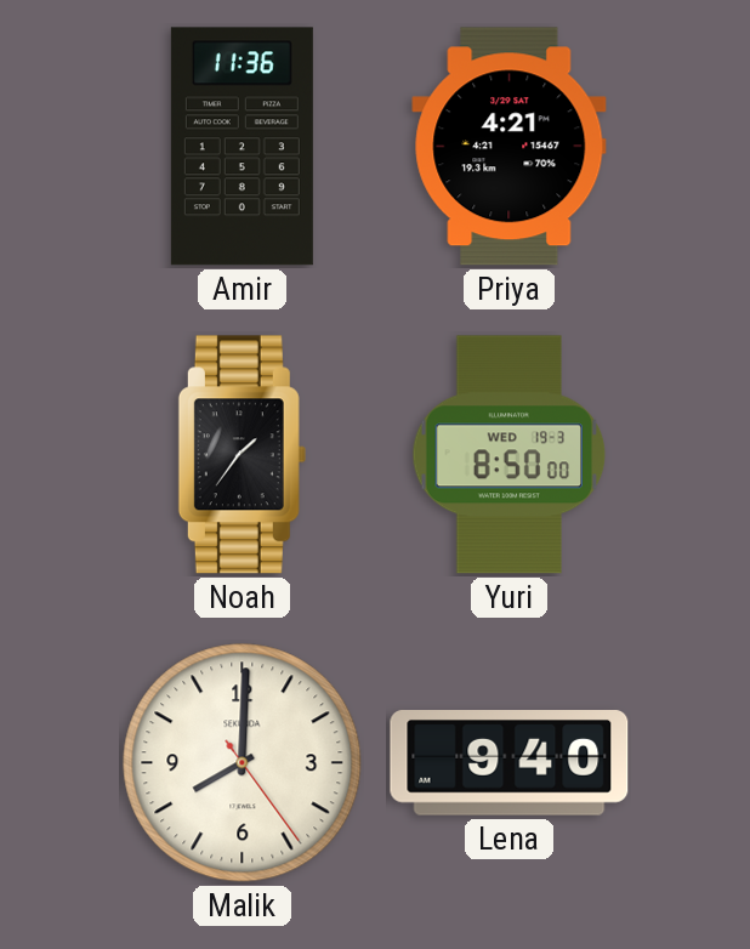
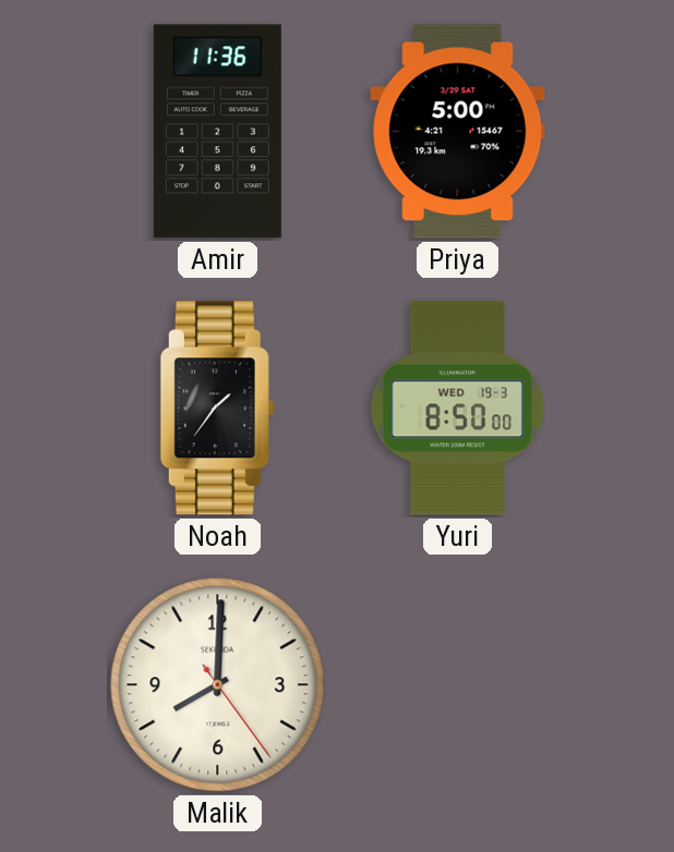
Priya: 4:21 -> 5:00 (458, 132)
Lena: 9:40 -> none (510, 763)
